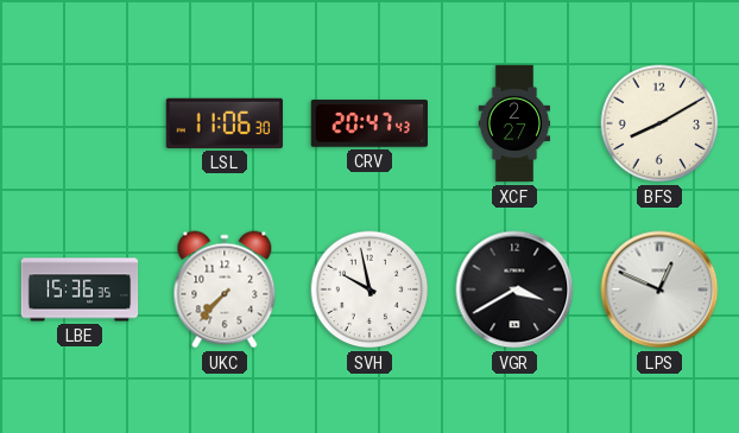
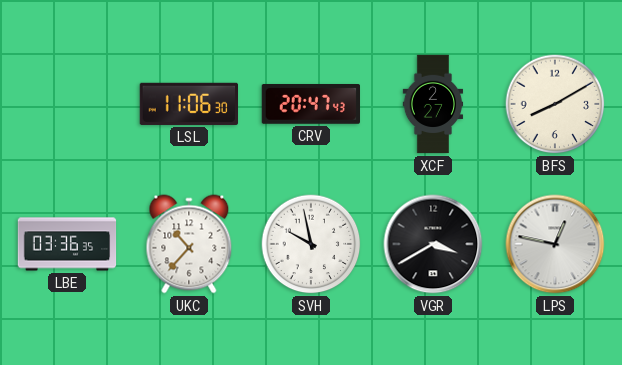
LBE: 15:36 -> 03:36 (67, 244)
UKC: 7:37 -> 10:37 (189, 244)
LPS: 12:49 -> 12:47 (555, 244)
